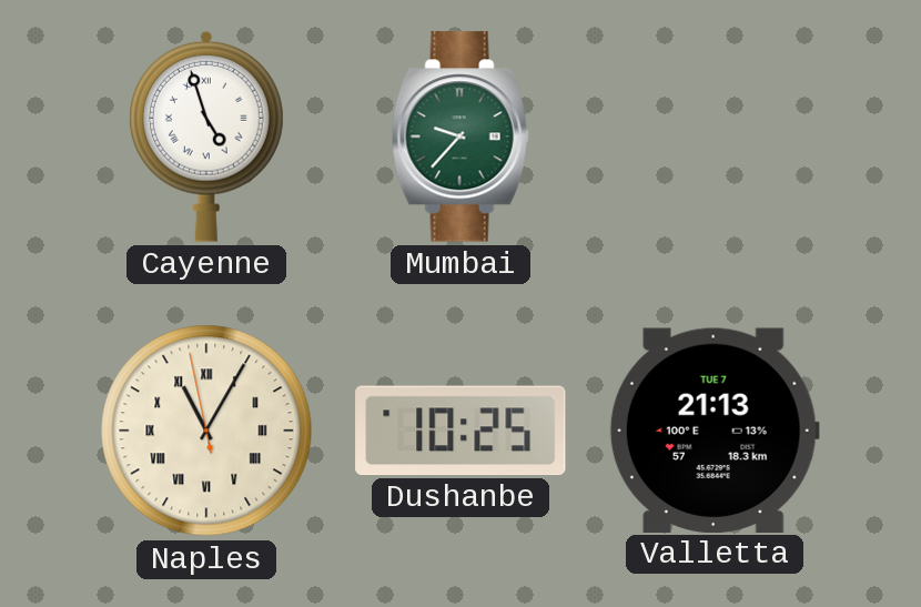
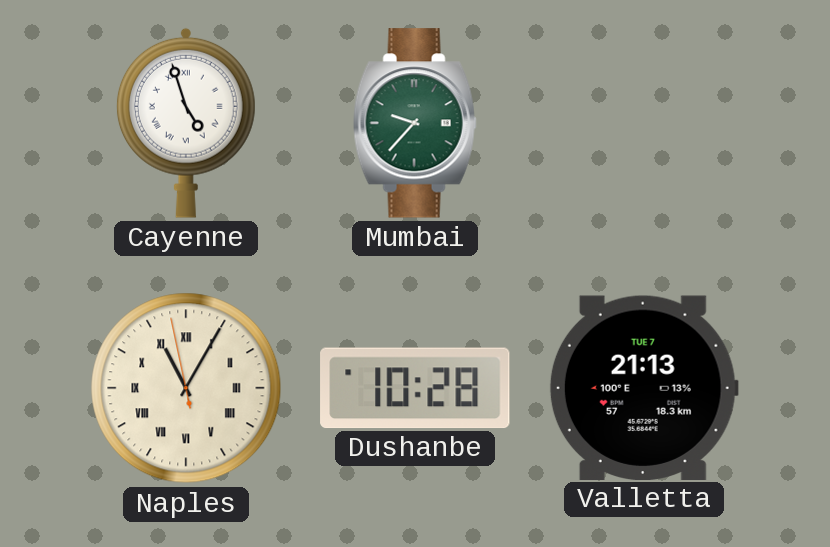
Dushanbe: 10:25 -> 10:28 (415, 388)
